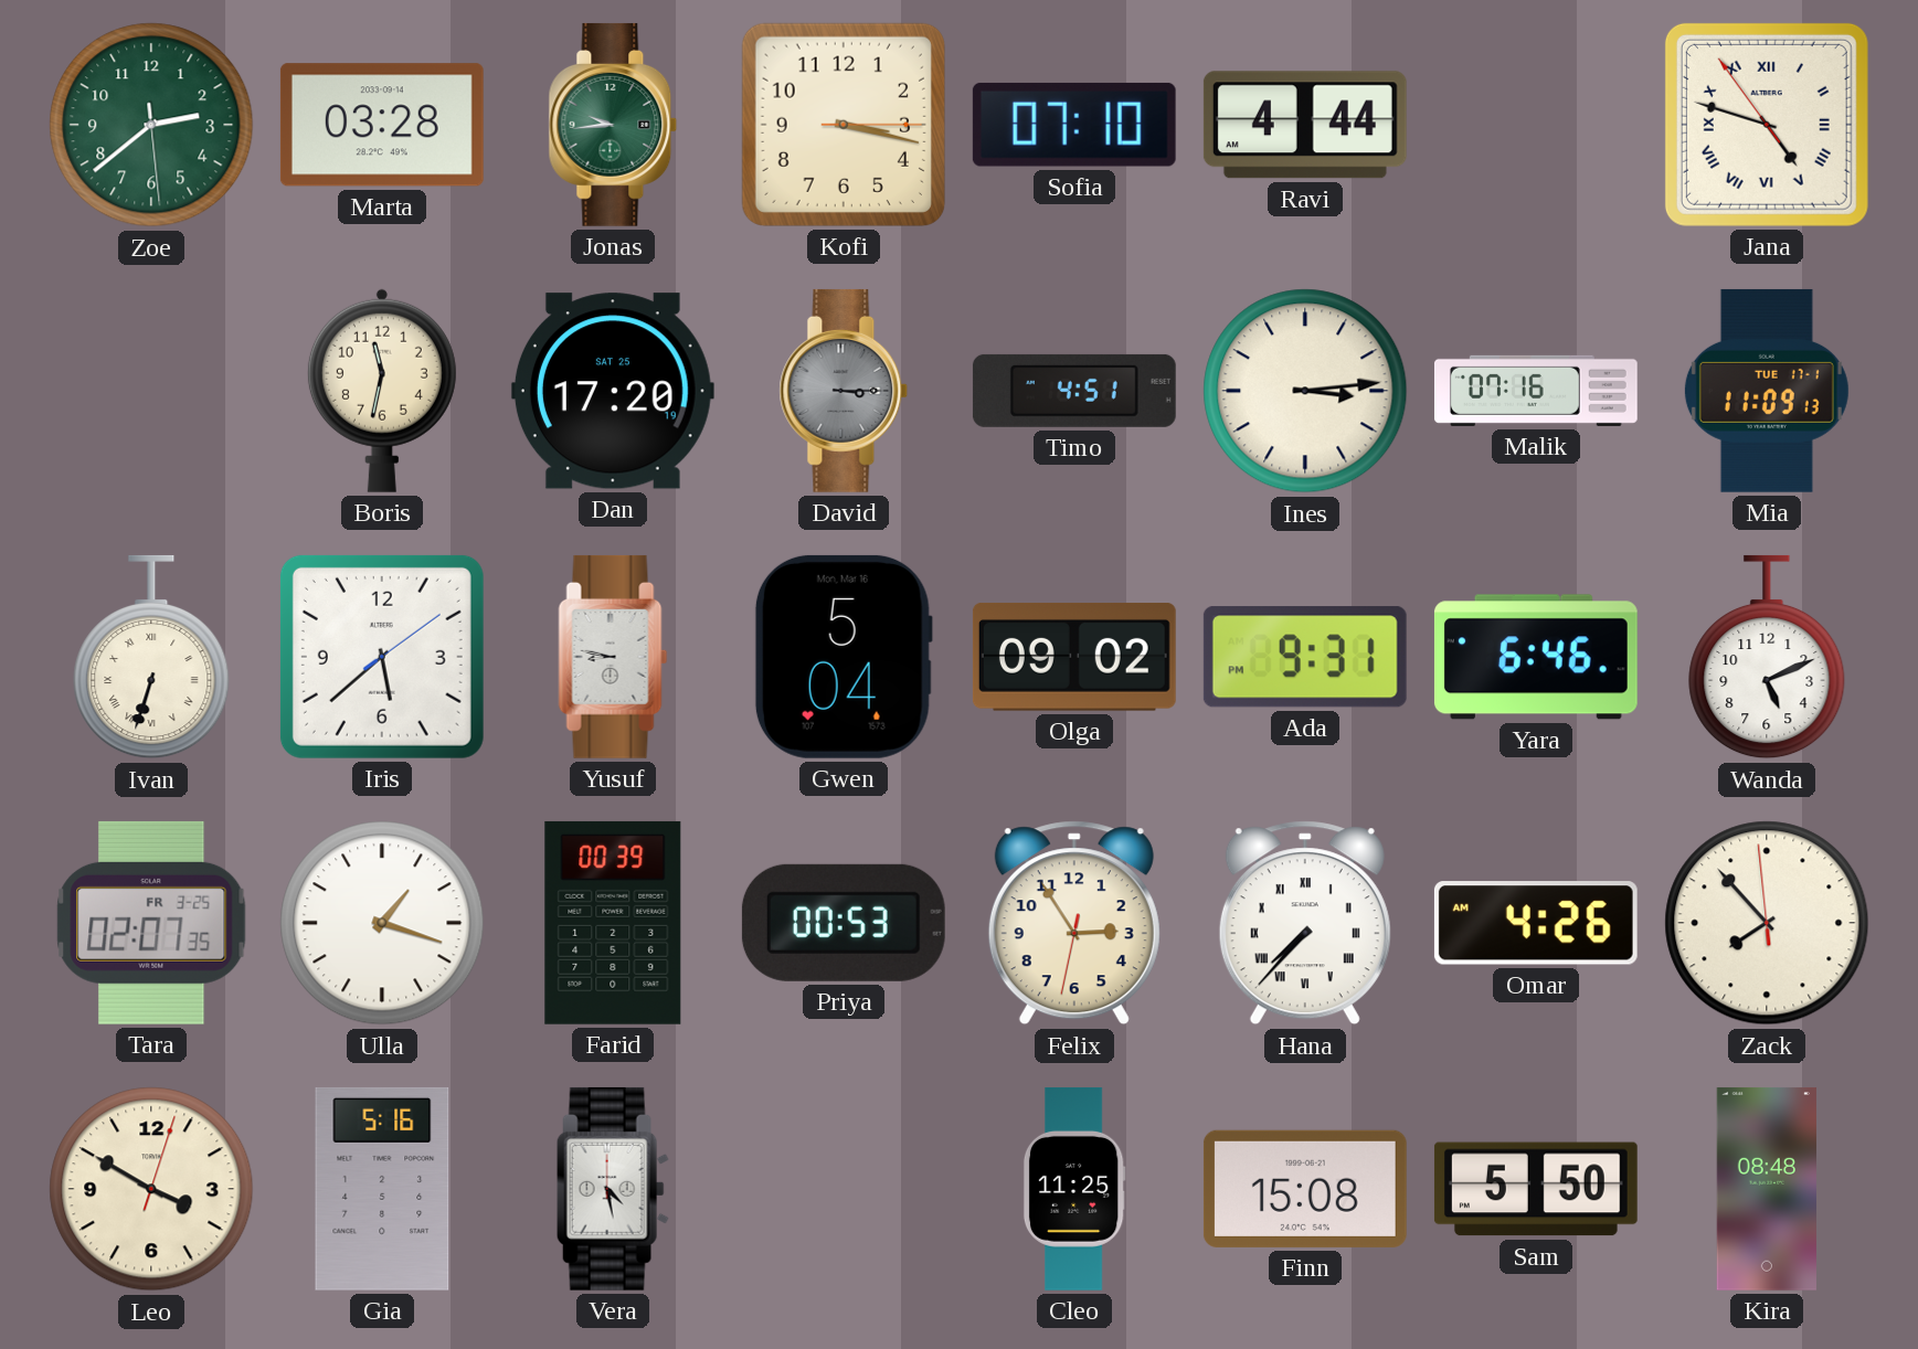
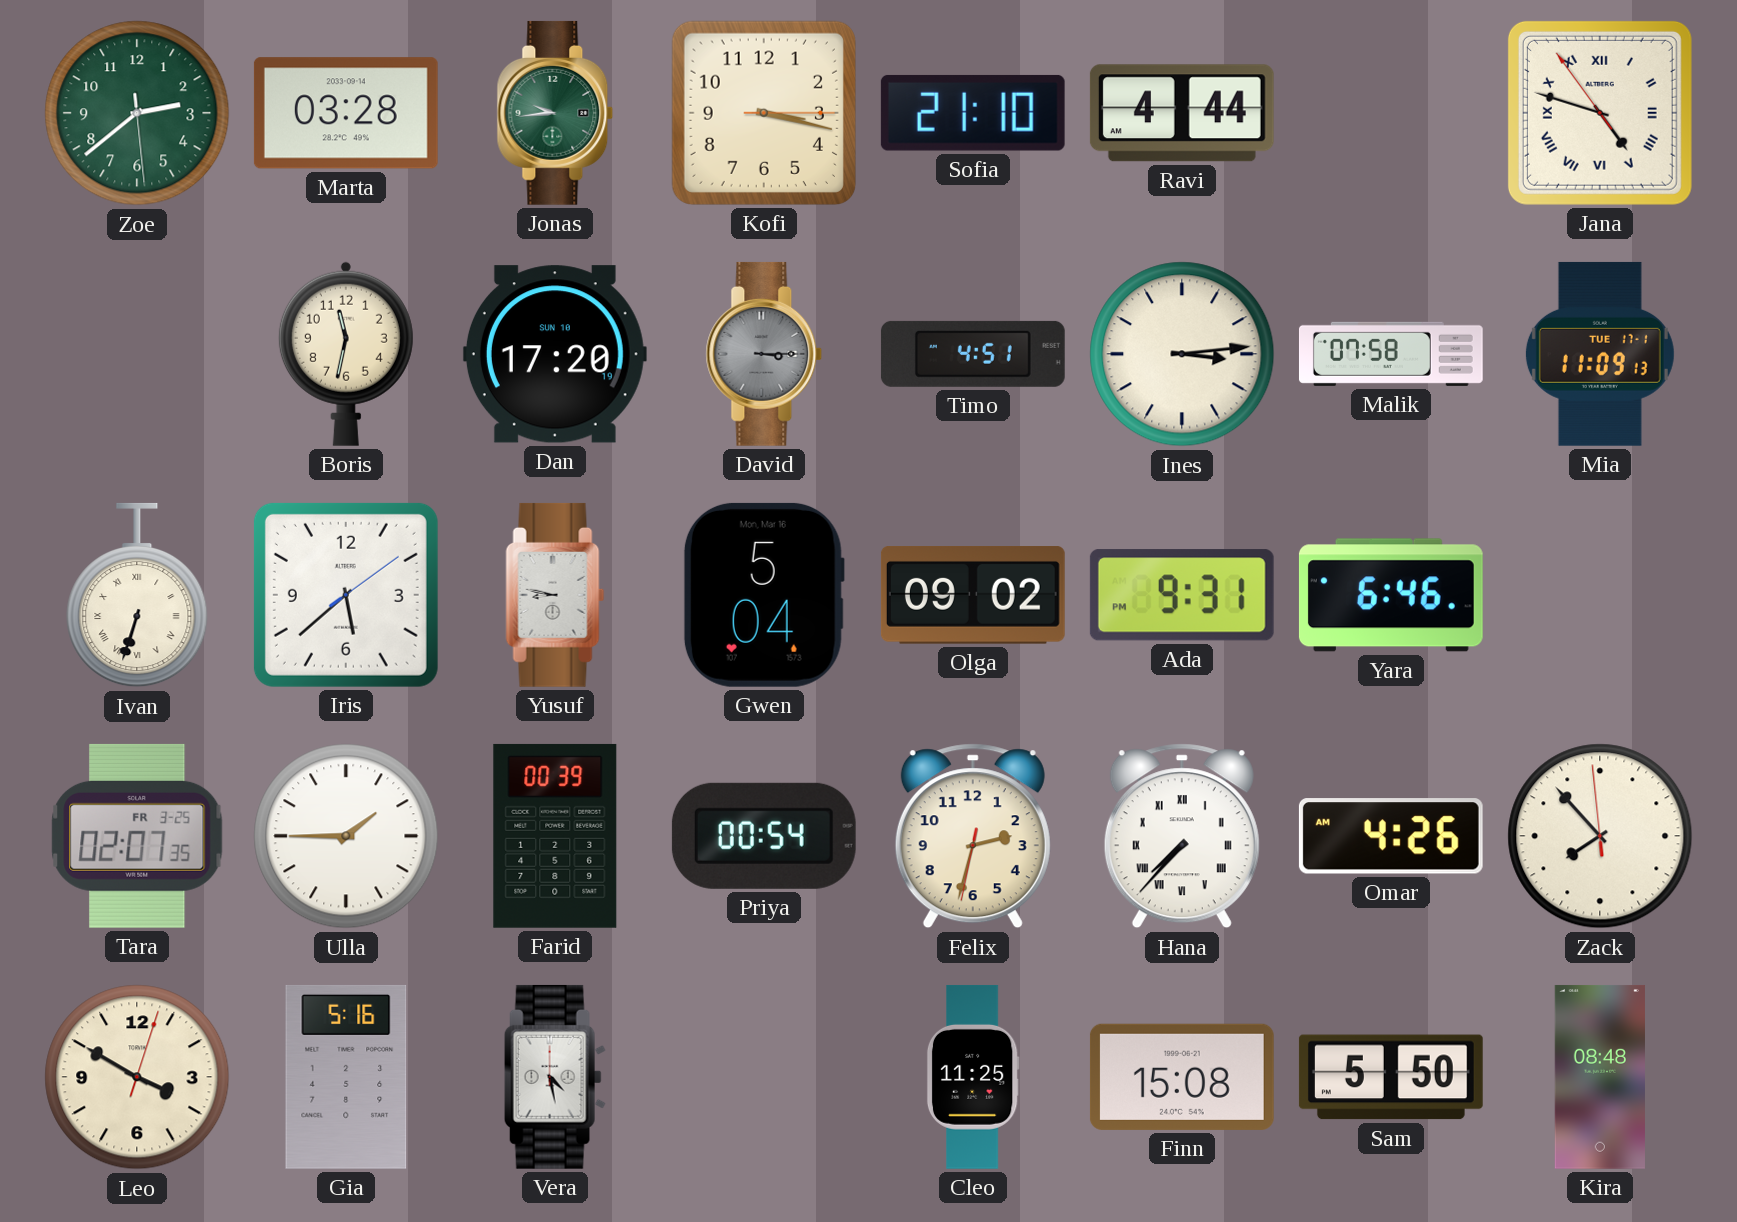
Sofia: 07:10 -> 21:10 (973, 113)
Dan date: SAT 25 -> SUN 10 (555, 354)
Malik: 07:16 -> 07:58 (1391, 354)
Wanda: 5:11 -> none (1767, 657)
Ulla: 1:18 -> 1:45 (346, 836)
Priya: 00:53 -> 00:54 (764, 836)
Felix: 2:54 -> 2:32 (973, 836)
